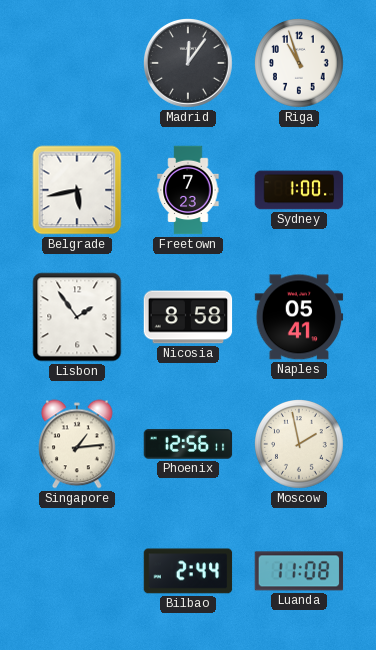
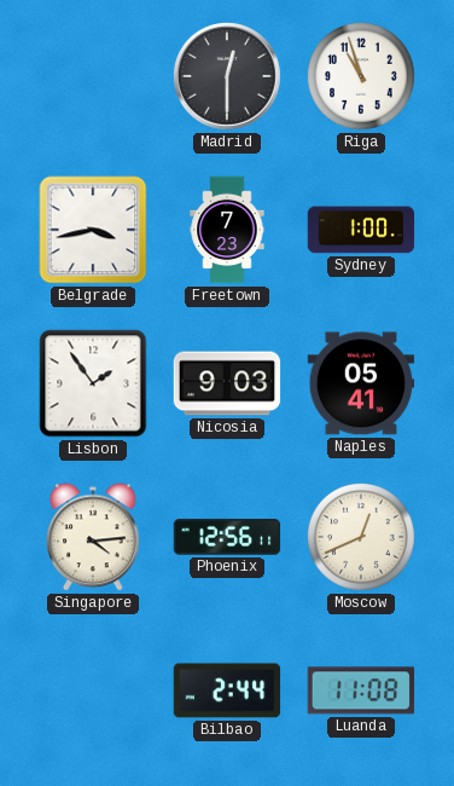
Madrid: 12:06 -> 12:30 (228, 77)
Belgrade: 5:43 -> 3:43 (93, 230)
Nicosia: 8:58 -> 9:03 (227, 383)
Singapore: 1:14 -> 4:14 (94, 537)
Moscow: 1:58 -> 12:41 (362, 538)
